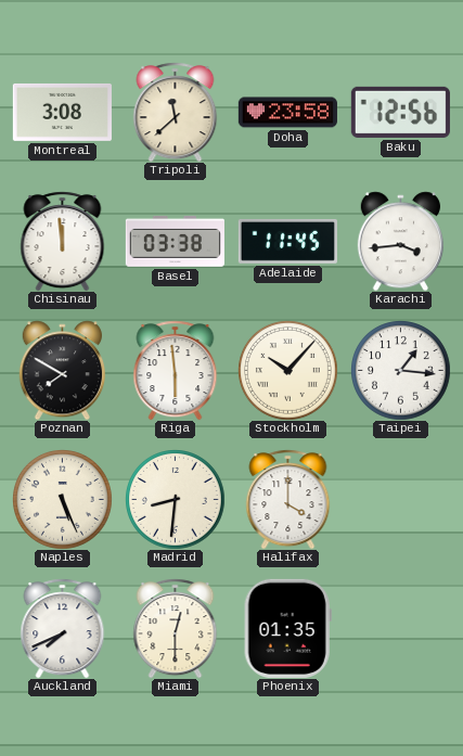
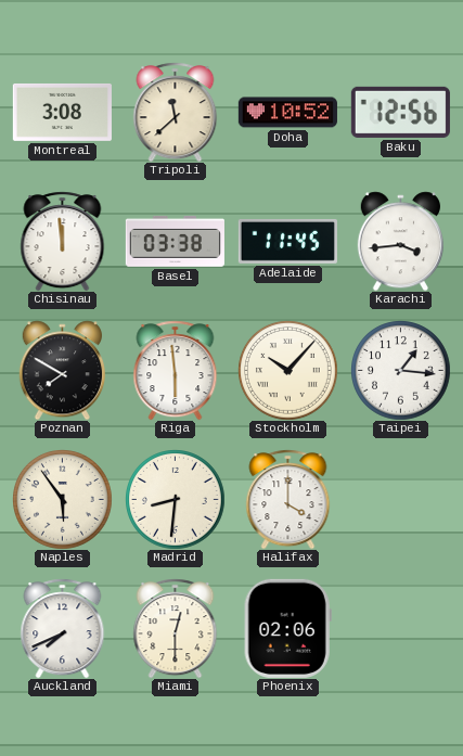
Doha: 23:58 -> 10:52 (287, 113)
Naples: 5:26 -> 5:54 (63, 500)
Phoenix: 01:35 -> 02:06 (287, 628)
